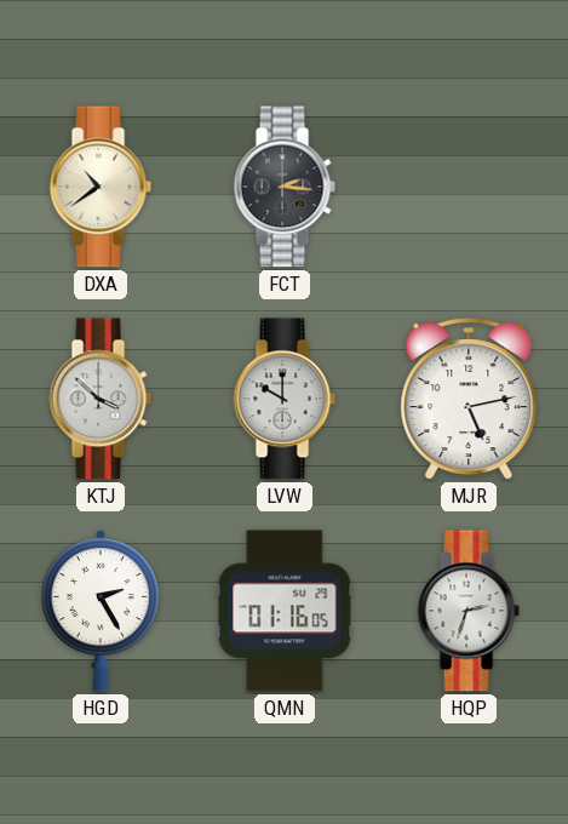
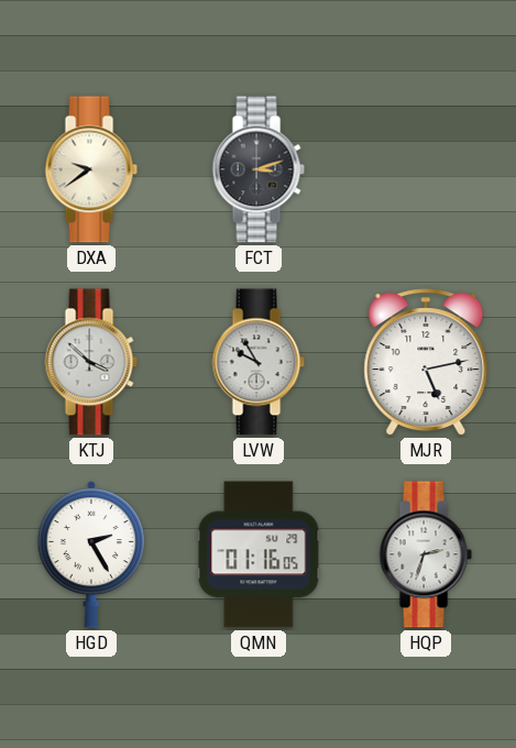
DXA: 10:39 -> 9:39 (91, 169)
FCT: 2:16 -> 3:12 (259, 169)
LVW: 10:00 -> 9:55 (259, 362)
